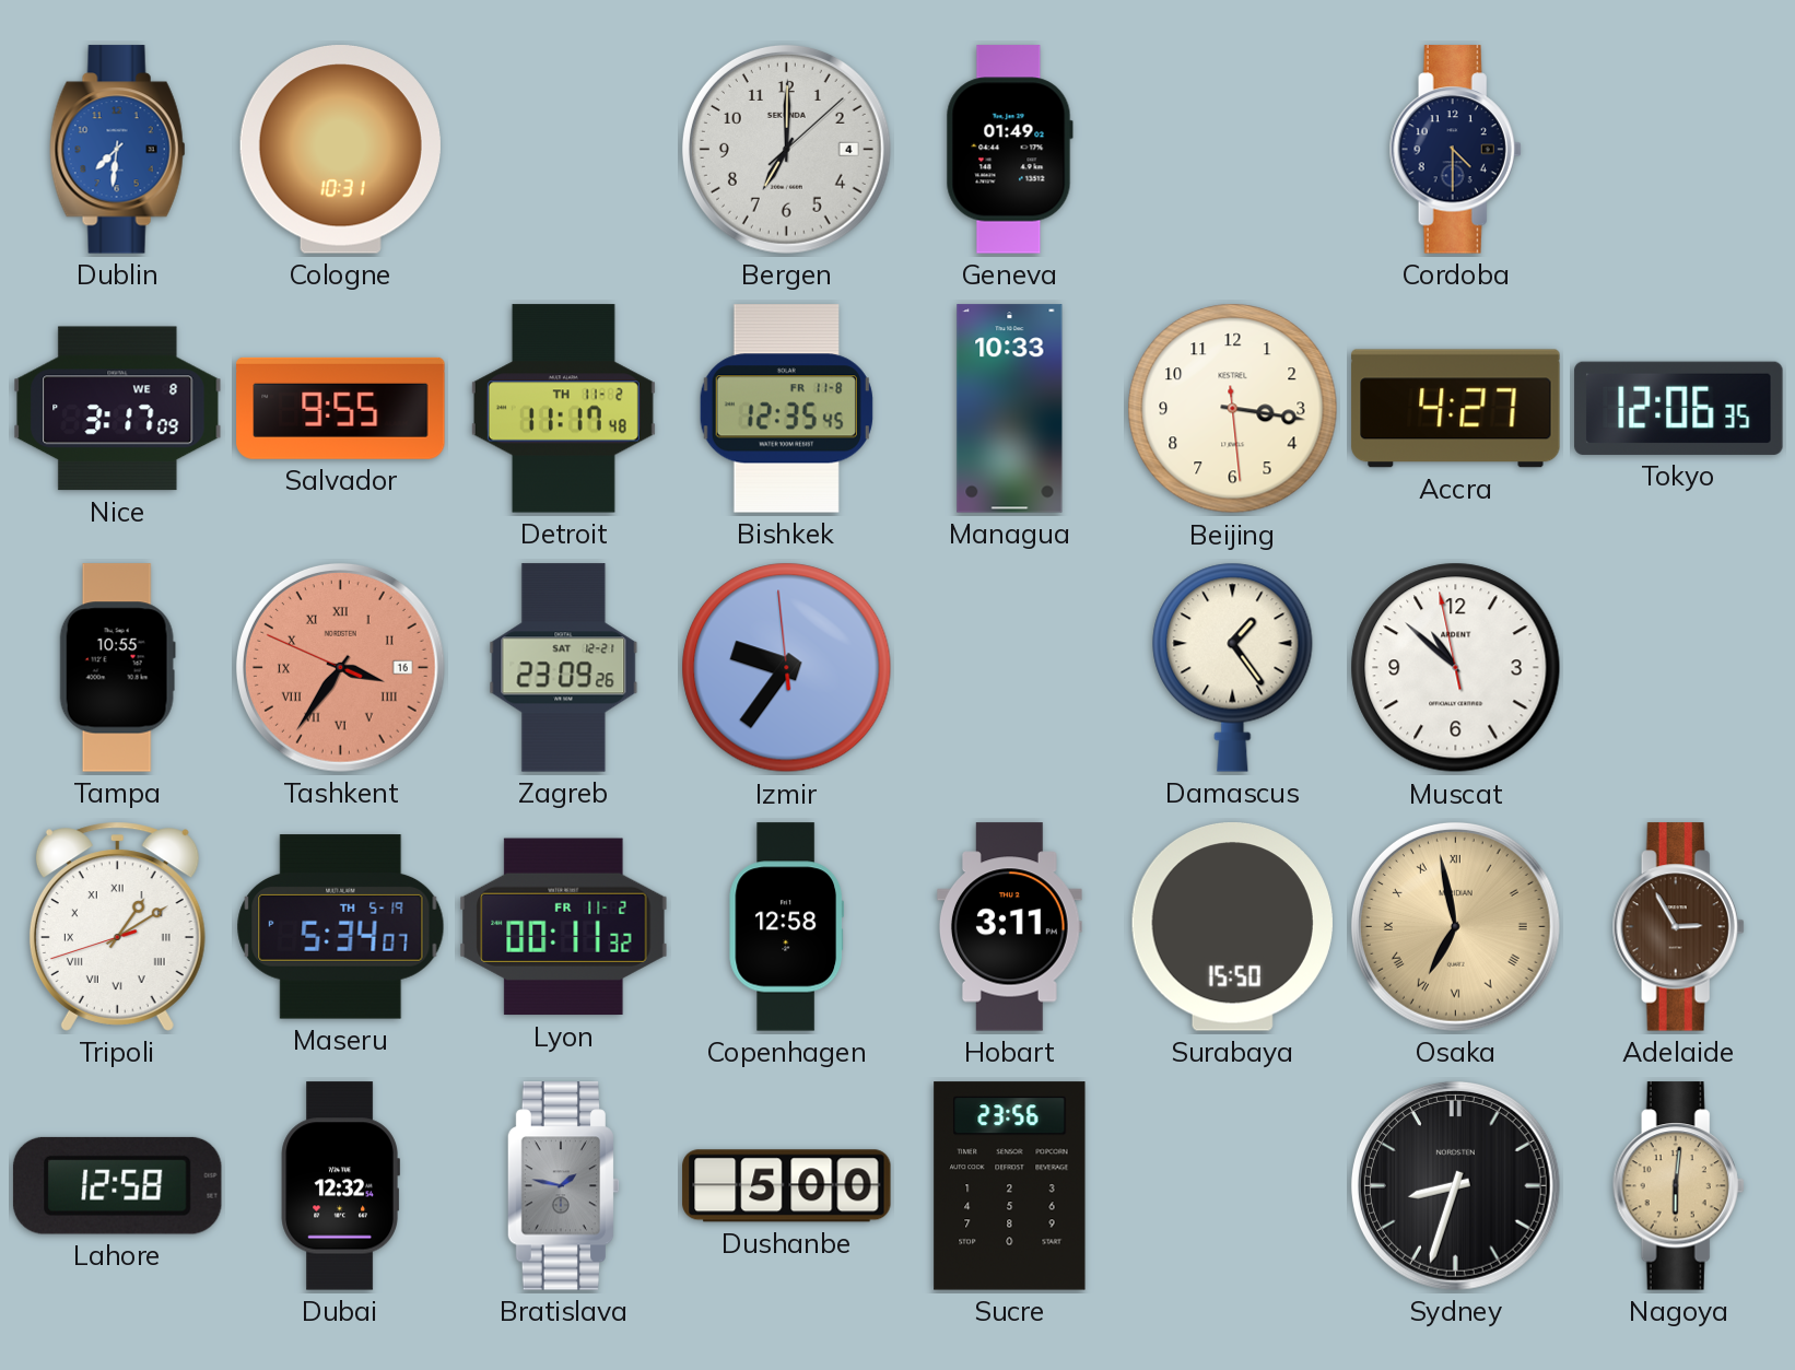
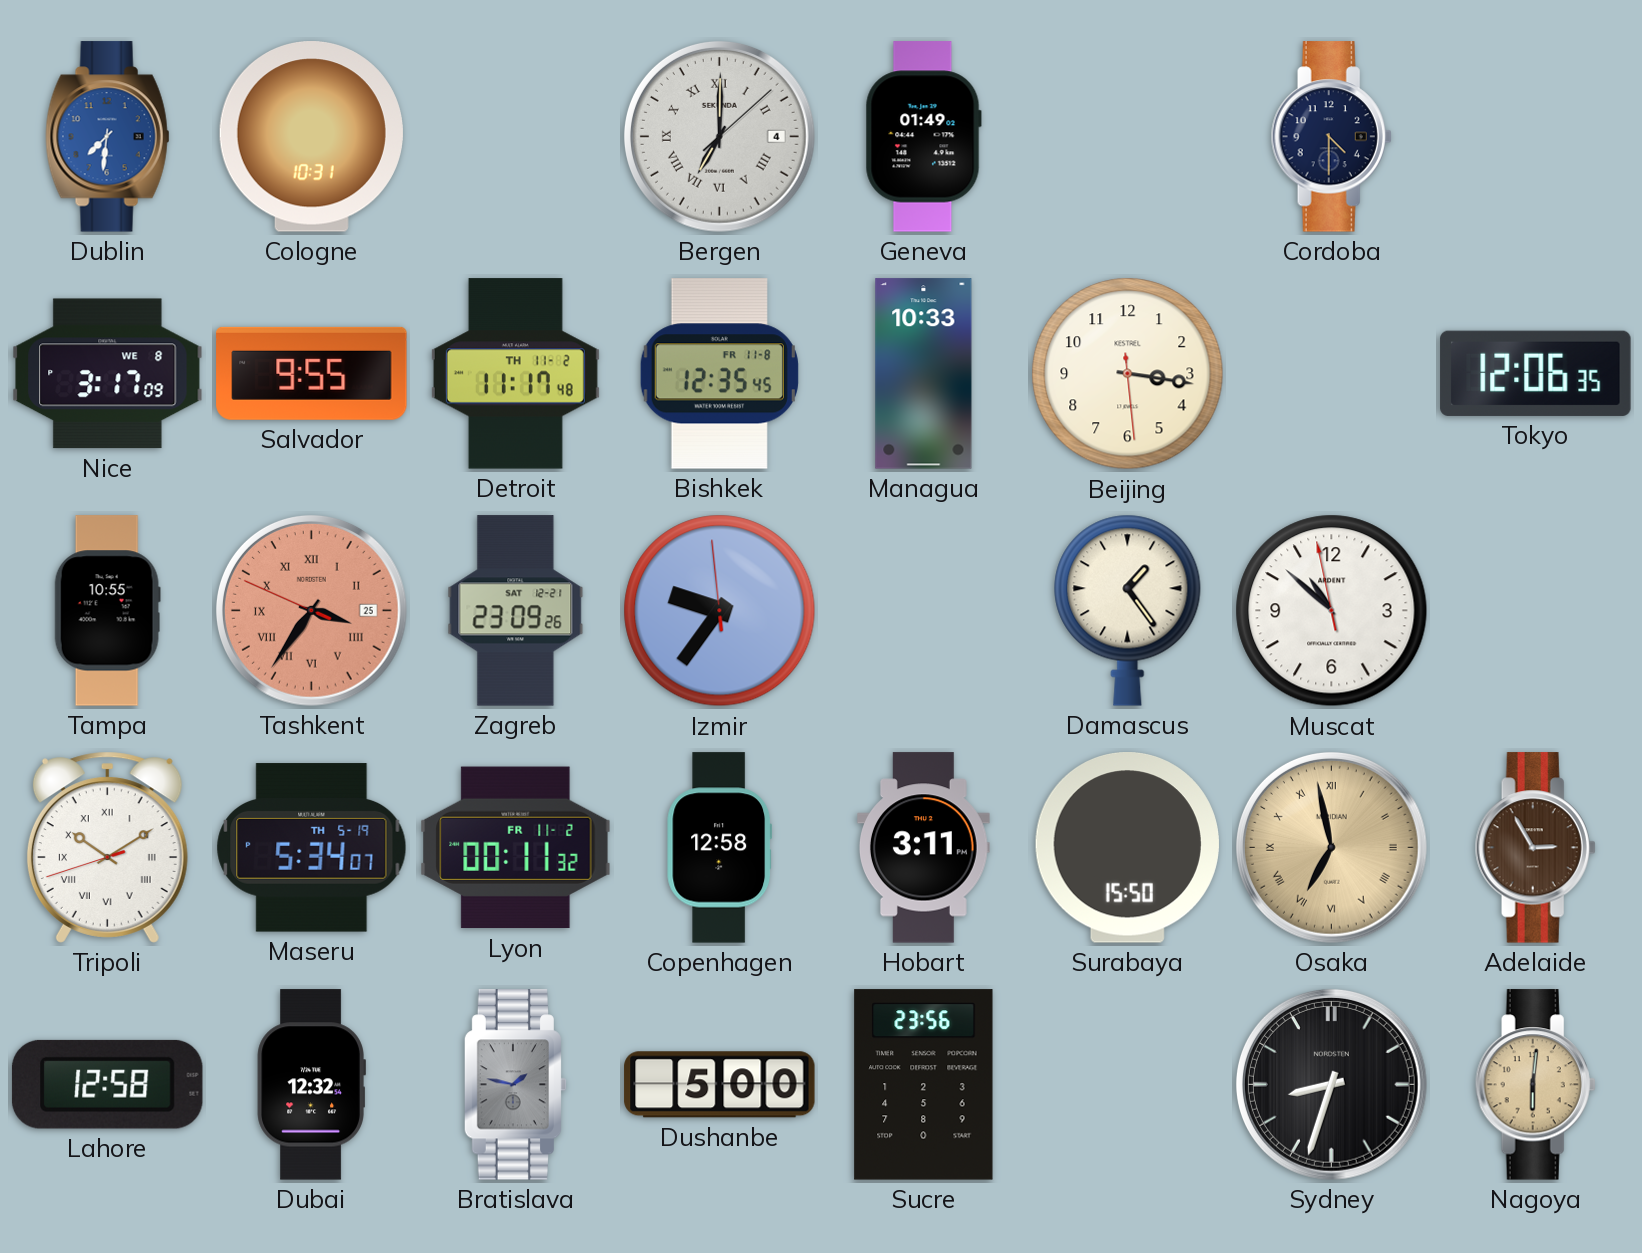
Bergen numerals: Arabic -> Roman (719, 136)
Accra: 4:27 -> none (1456, 409)
Tashkent date: 16 -> 25 (311, 610)
Tripoli: 1:09 -> 10:09 (107, 847)
